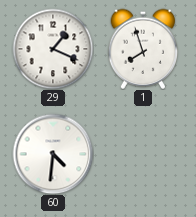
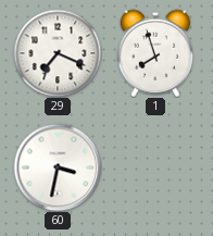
29: 1:19 -> 7:19 (58, 53)
60: 4:31 -> 3:32 (58, 167)
